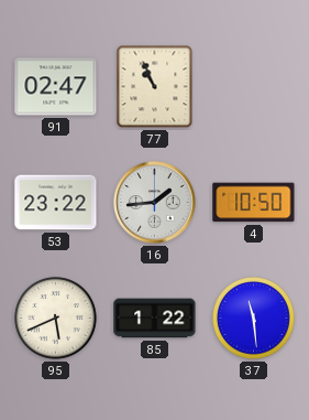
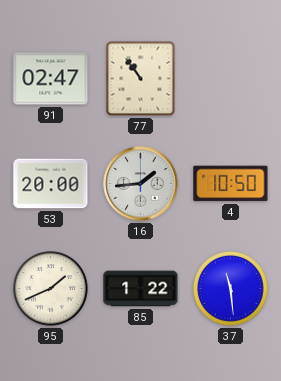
77: 10:56 -> 10:54 (141, 79)
53: 23:22 -> 20:00 (51, 184)
95: 5:41 -> 1:41 (51, 289)
